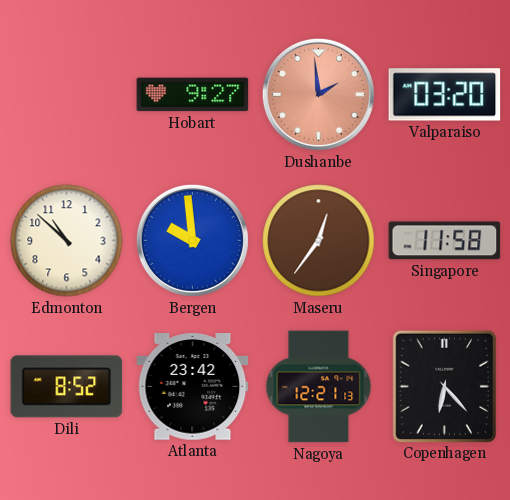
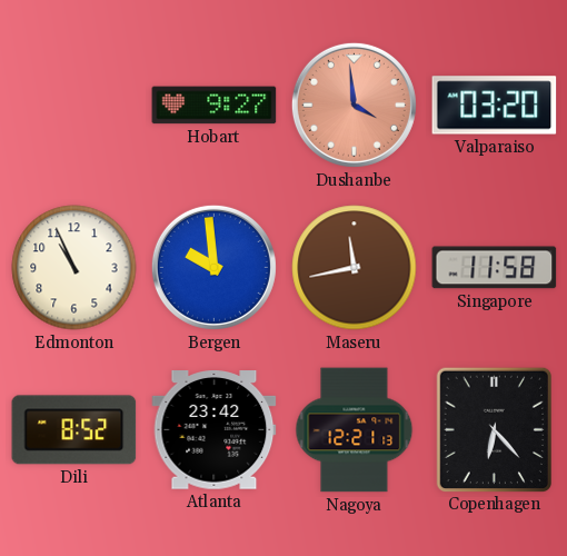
Dushanbe: 1:59 -> 3:59 (354, 105)
Edmonton: 10:52 -> 10:56 (74, 268)
Maseru: 12:36 -> 11:43 (355, 268)
